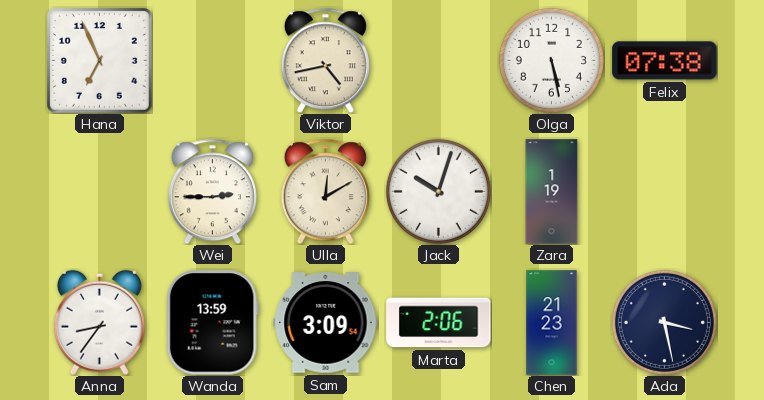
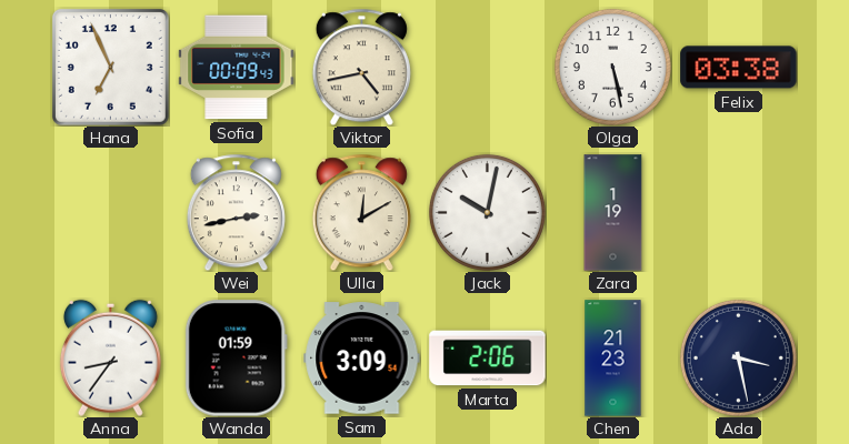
Sofia: none -> 00:09 (237, 68)
Felix: 07:38 -> 03:38 (739, 68)
Wei: 2:45 -> 2:43 (236, 212)
Jack: 10:03 -> 10:02 (487, 212)
Wanda: 13:59 -> 01:59 (236, 359)
